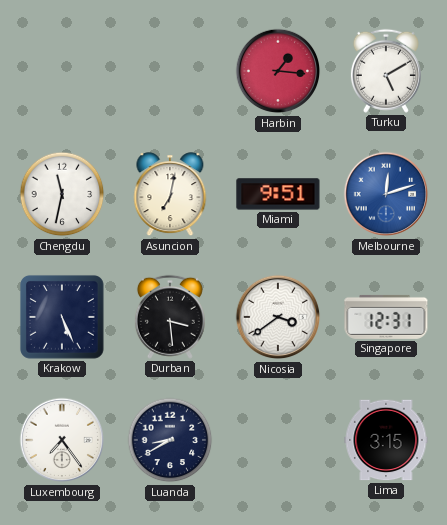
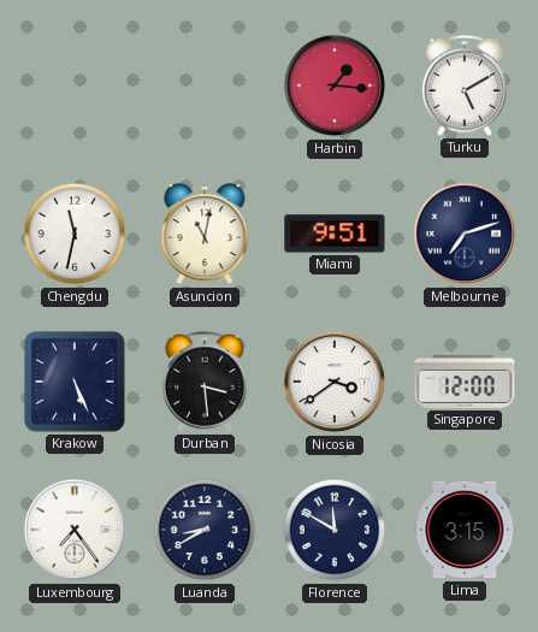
Asuncion: 7:02 -> 11:02 (205, 235)
Melbourne: 12:12 -> 7:12 (465, 234)
Melbourne dial: blue -> navy (465, 234)
Singapore: 12:31 -> 12:00 (465, 382)
Florence: none -> 11:50 (335, 530)
